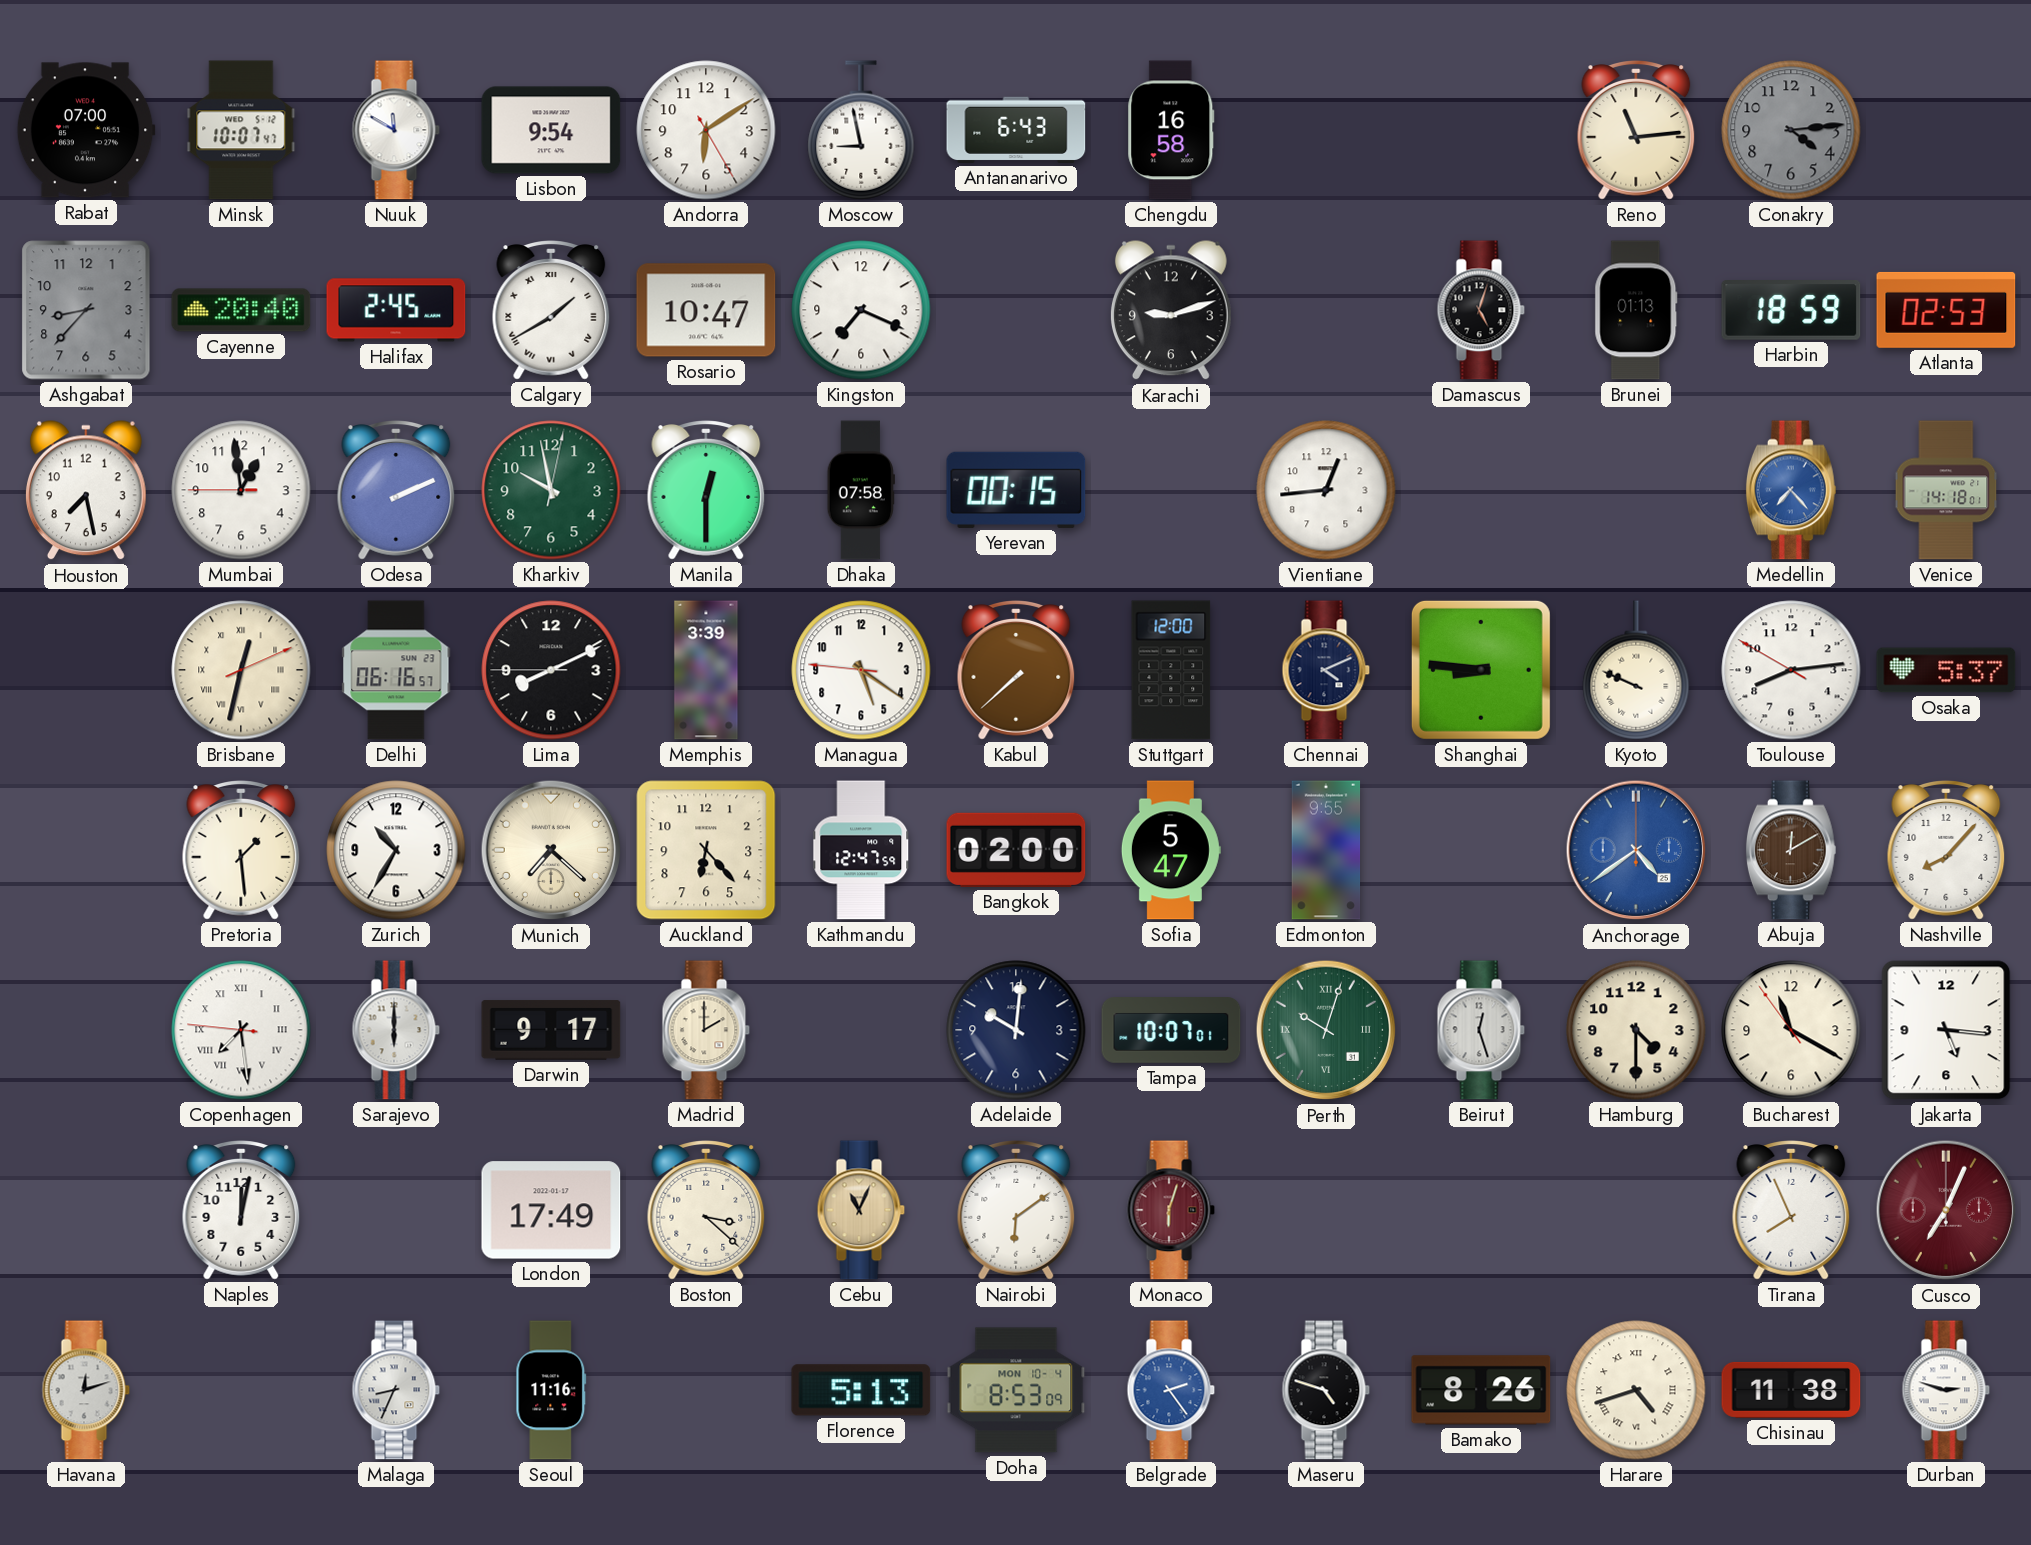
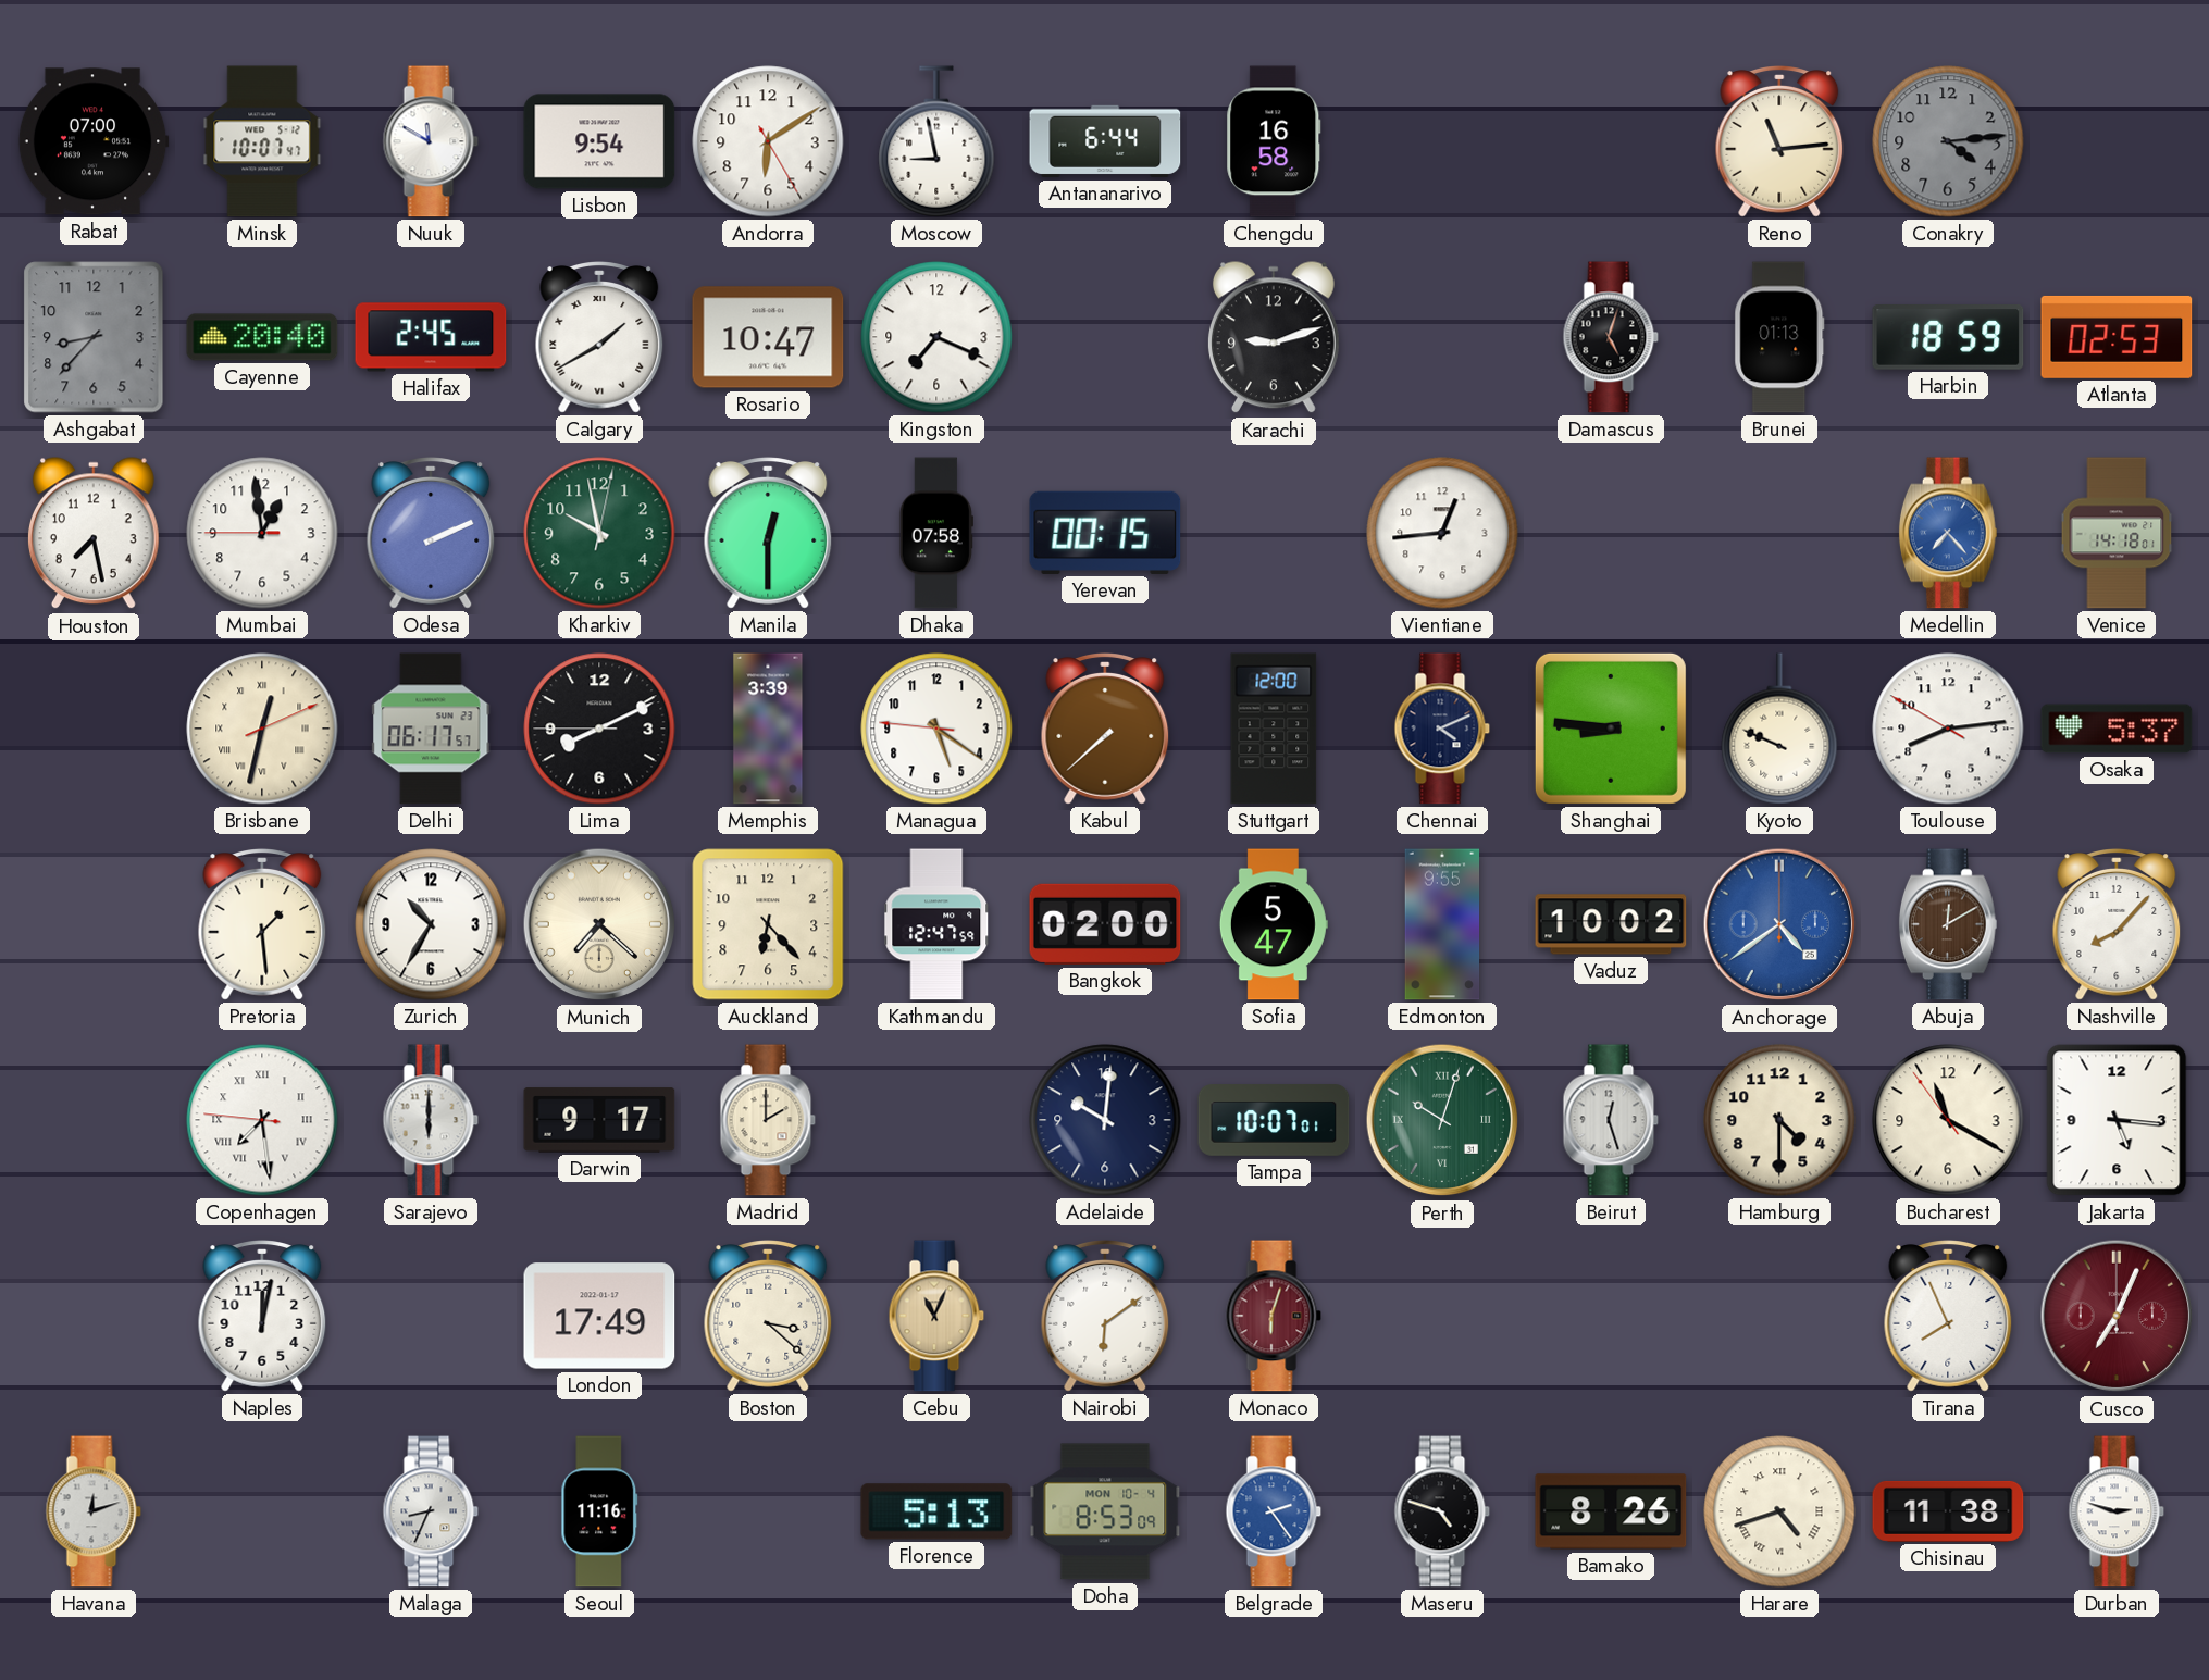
Antananarivo: 6:43 -> 6:44 (1105, 141)
Delhi: 06:16 -> 06:17 (431, 729)
Vaduz: none -> 10:02 (1611, 924)
